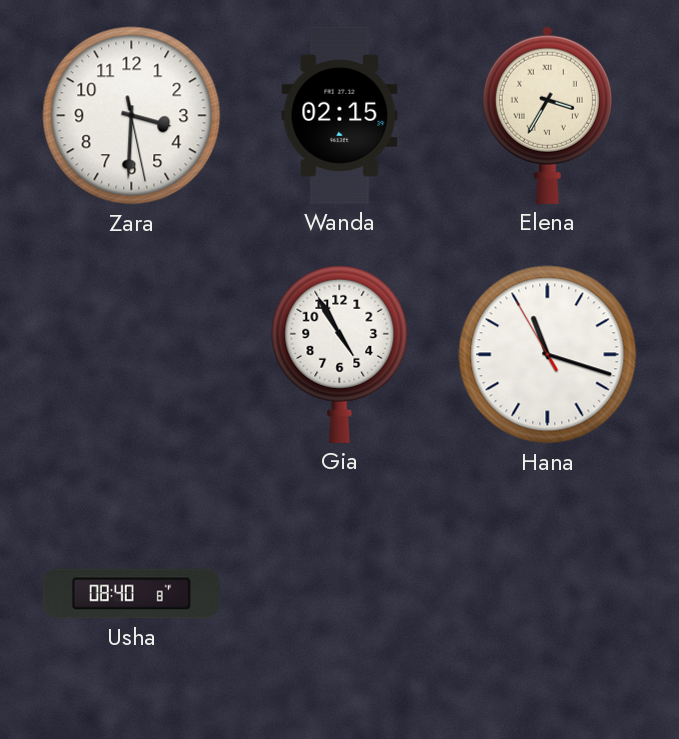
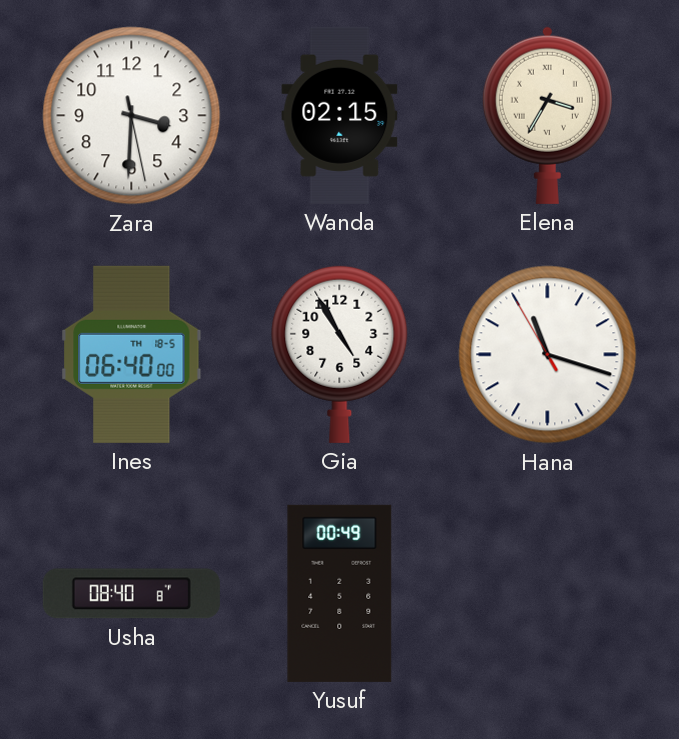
Ines: none -> 06:40 (132, 354)
Yusuf: none -> 00:49 (340, 593)
